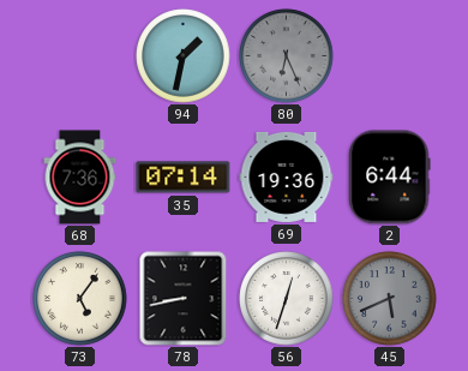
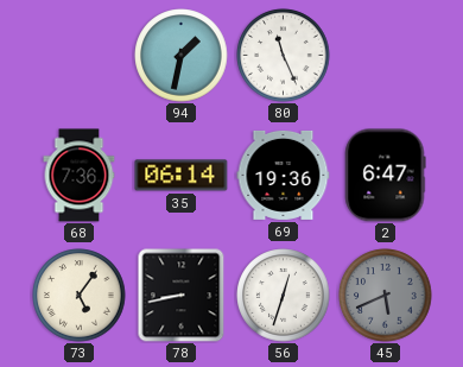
80: 6:26 -> 11:26 (284, 56)
80 dial: grey -> white (284, 56)
35: 07:14 -> 06:14 (182, 176)
2: 6:44 -> 6:47 (386, 176)
